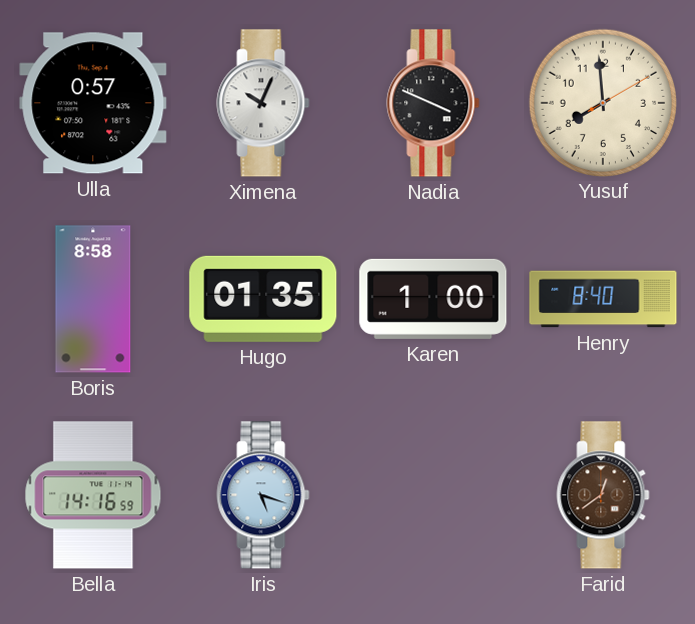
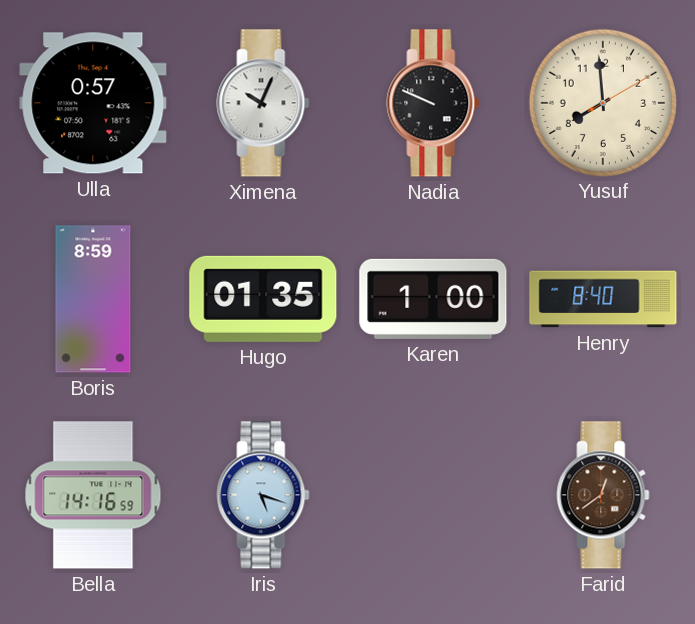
Nadia: 3:49 -> 9:49 (433, 103)
Boris: 8:58 -> 8:59 (93, 299)
